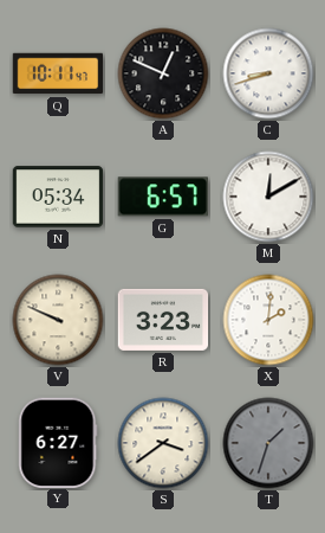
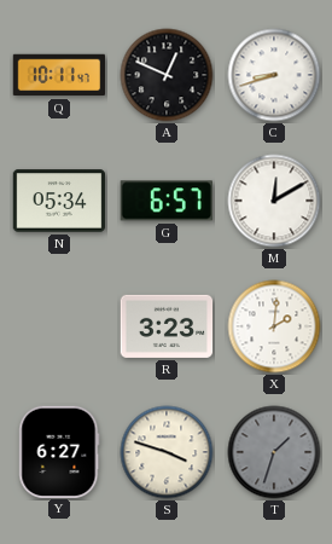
V: 9:49 -> none (58, 320)
S: 3:39 -> 3:48 (167, 452)
